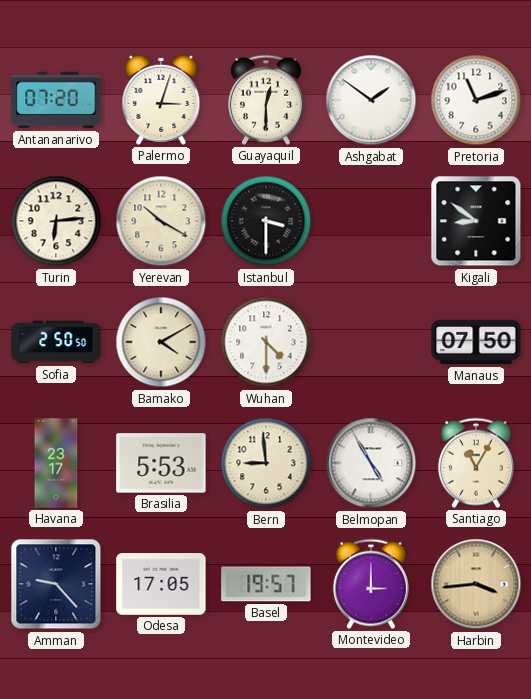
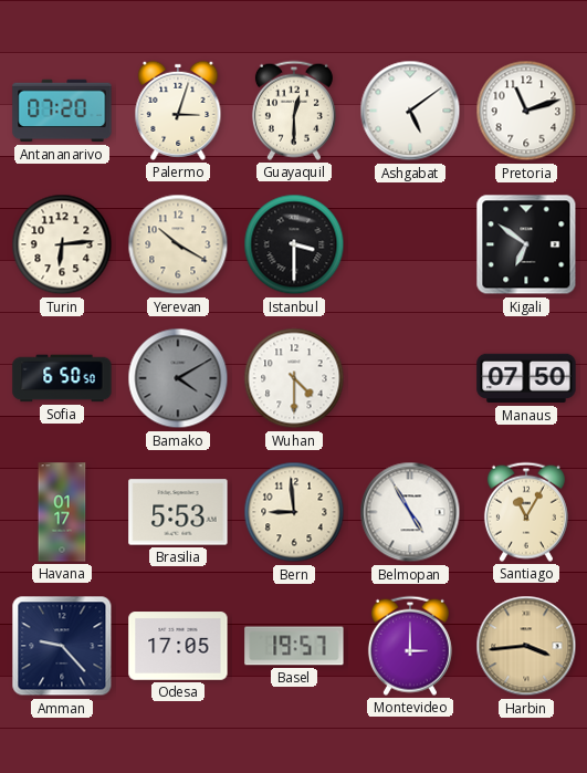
Ashgabat: 1:51 -> 5:09 (410, 111)
Kigali: 8:51 -> 6:51 (526, 244)
Sofia: 2:50 -> 6:50 (62, 378)
Bamako dial: cream -> grey (178, 378)
Havana: 23:17 -> 01:17 (62, 512)
